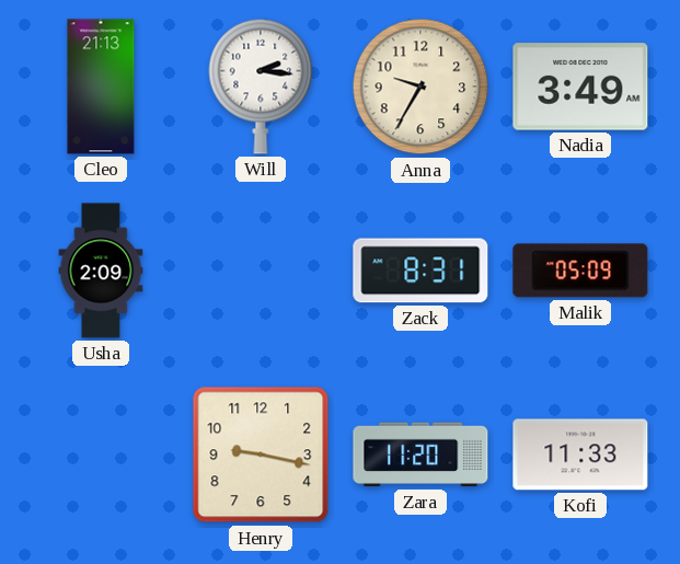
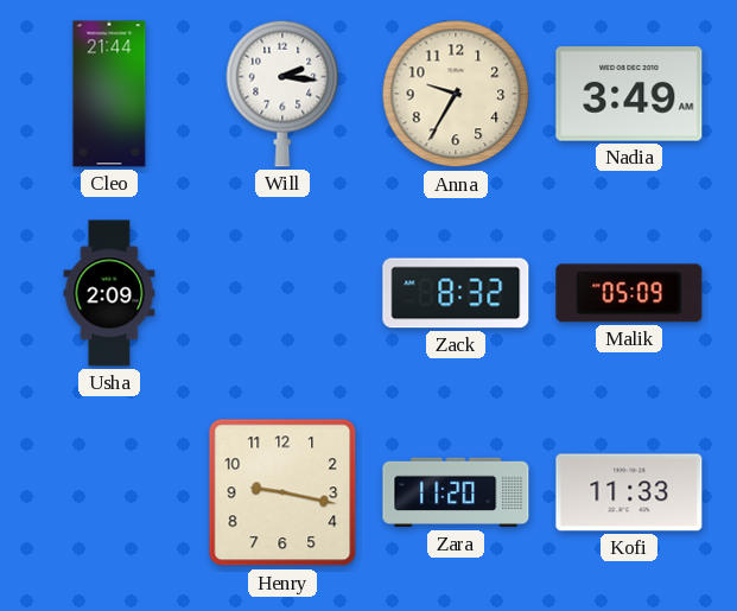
Cleo: 21:13 -> 21:44 (109, 94)
Zack: 8:31 -> 8:32 (456, 293)
